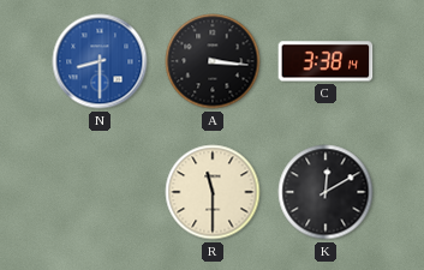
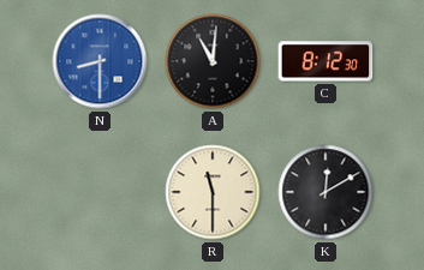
A: 3:16 -> 11:01 (213, 61)
C: 3:38 -> 8:12 (326, 61)
